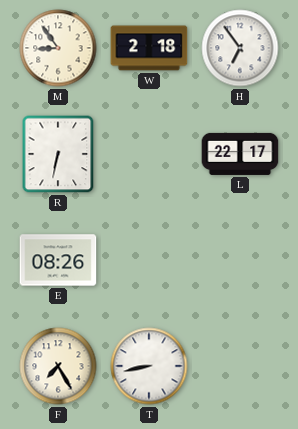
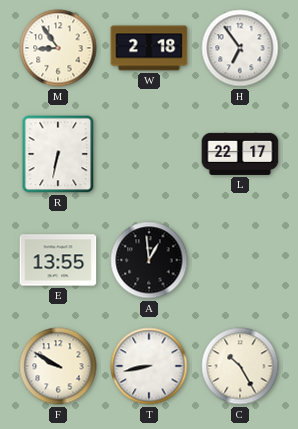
E: 08:26 -> 13:55 (58, 260)
A: none -> 12:59 (149, 260)
F: 7:25 -> 9:50 (58, 366)
C: none -> 10:25 (240, 366)
